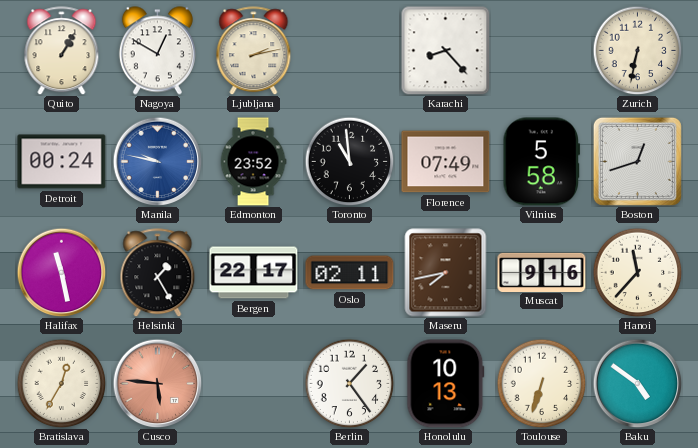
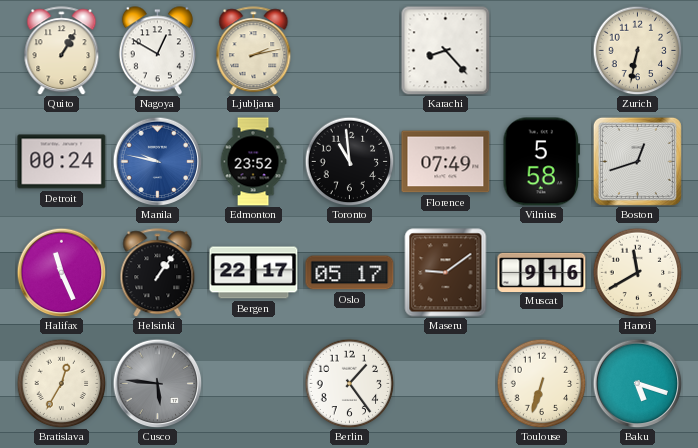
Halifax: 11:28 -> 11:26 (61, 272)
Helsinki: 1:25 -> 1:06 (158, 273)
Oslo: 02:11 -> 05:17 (350, 273)
Maseru: 7:43 -> 9:09 (446, 273)
Hanoi: 11:37 -> 11:40 (637, 272)
Cusco dial: salmon -> grey (157, 383)
Honolulu: 10:13 -> none (446, 384)
Baku: 4:51 -> 5:18 (637, 383)
